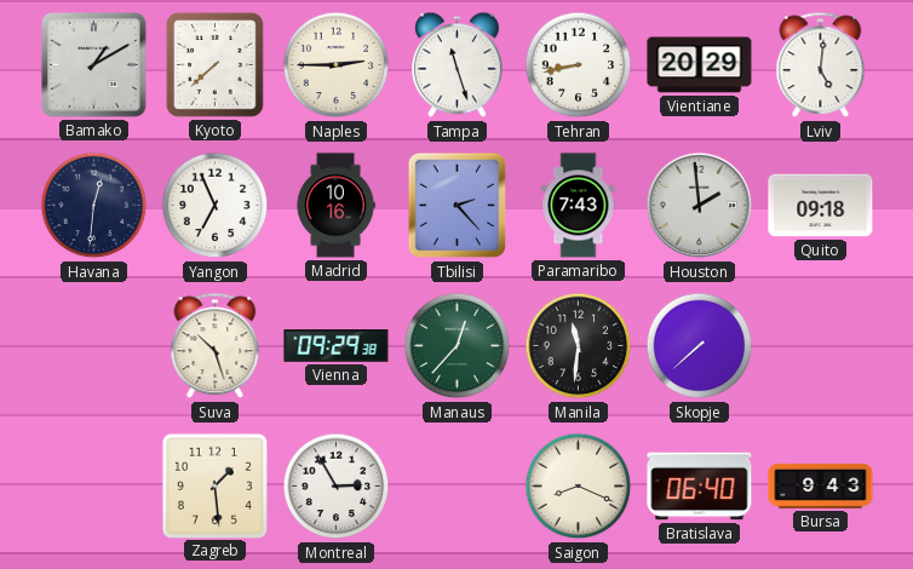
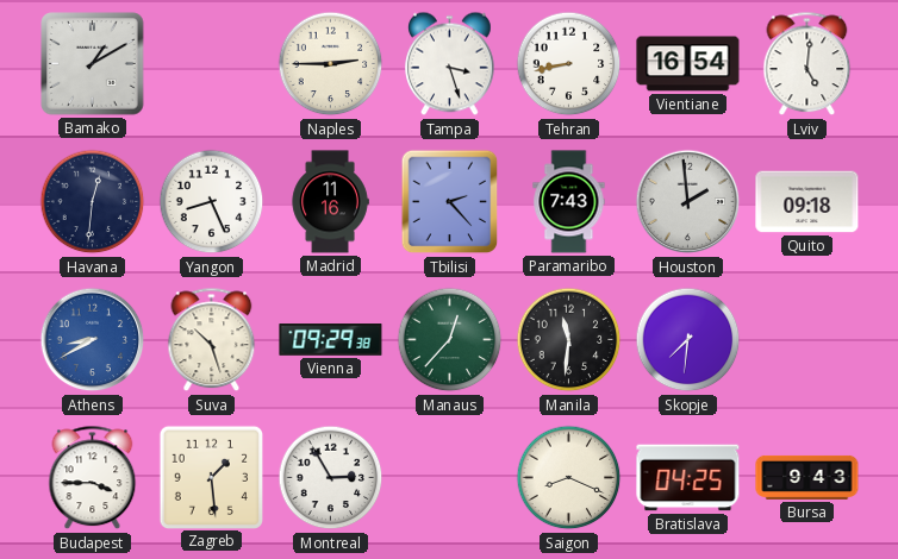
Kyoto: 7:38 -> none (214, 64)
Tampa: 11:27 -> 3:27 (450, 64)
Vientiane: 20:29 -> 16:54 (688, 64)
Yangon: 6:56 -> 8:26 (212, 202)
Madrid: 10:16 -> 11:16 (330, 202)
Athens: none -> 8:40 (93, 340)
Skopje: 7:38 -> 7:31 (688, 340)
Budapest: none -> 3:45 (93, 478)
Bratislava: 06:40 -> 04:25 (688, 478)
